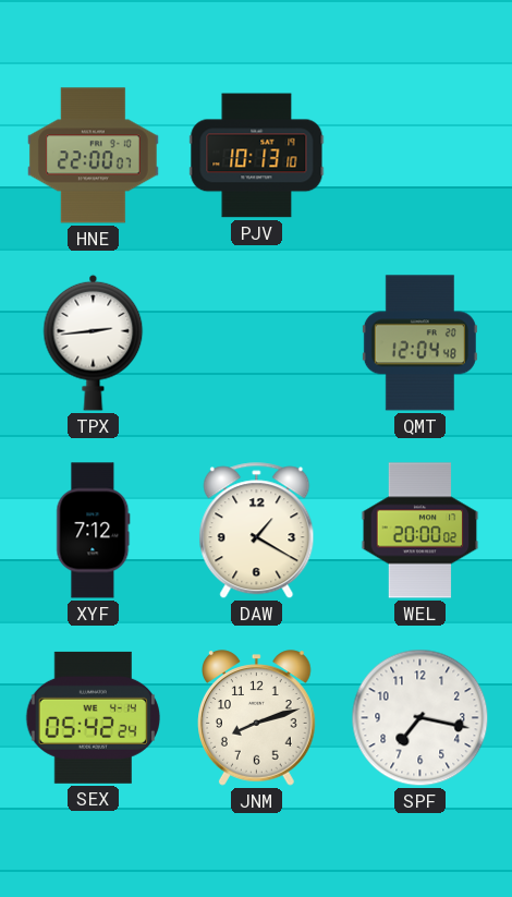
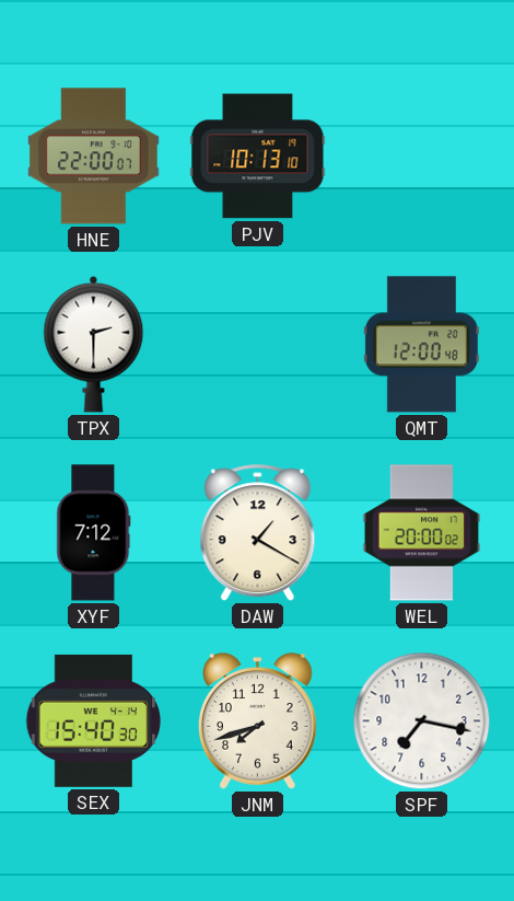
TPX: 2:44 -> 2:30 (94, 344)
QMT: 12:04 -> 12:00 (421, 345)
SEX: 05:42 -> 15:40 (93, 720)
JNM: 8:12 -> 7:42 (258, 721)
